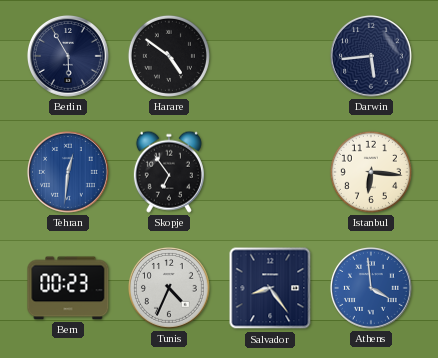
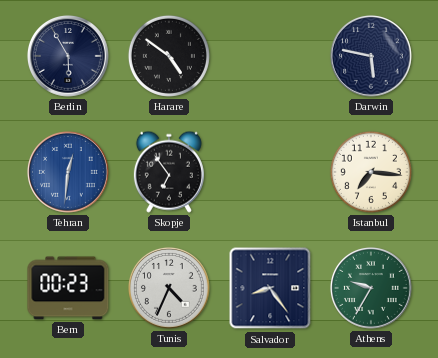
Darwin: 5:44 -> 5:47 (371, 56)
Istanbul: 6:16 -> 7:16 (371, 172)
Athens: 3:59 -> 9:35 (371, 288)
Athens dial: blue -> green (371, 288)
